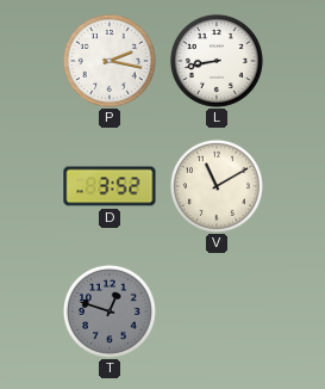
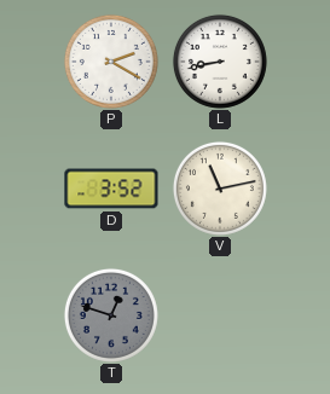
P: 2:17 -> 2:20 (111, 62)
V: 11:10 -> 11:13 (220, 189)
